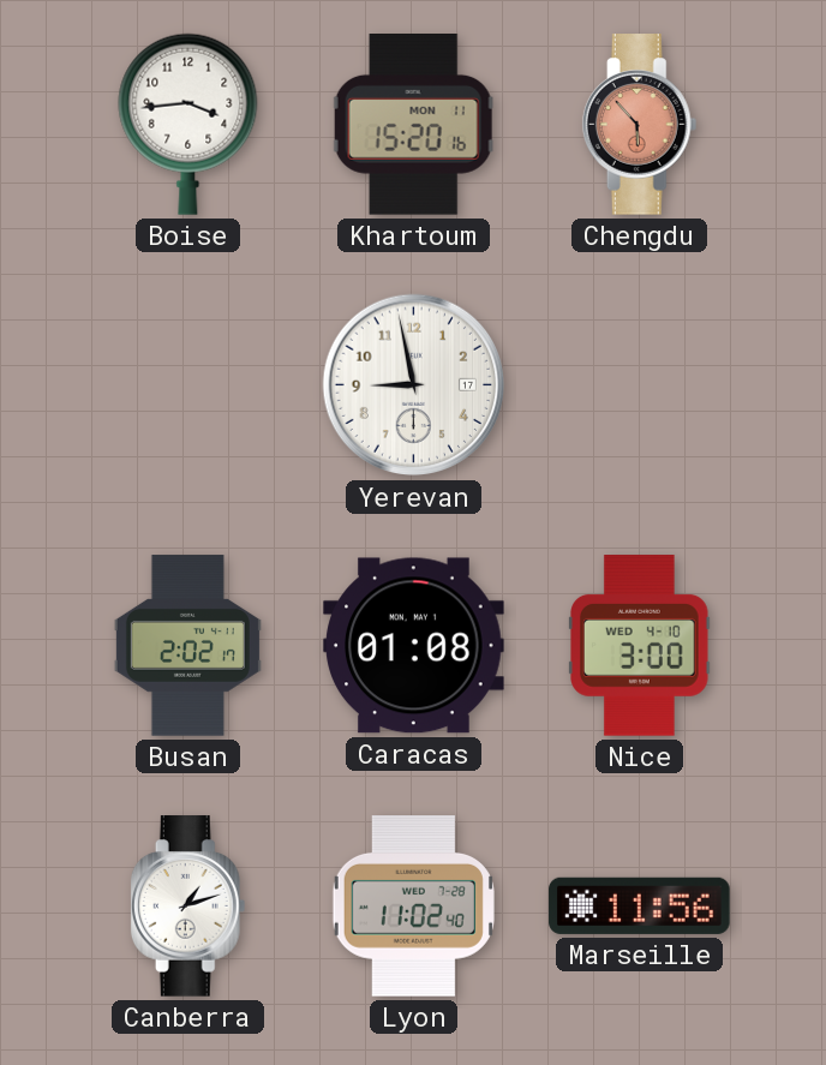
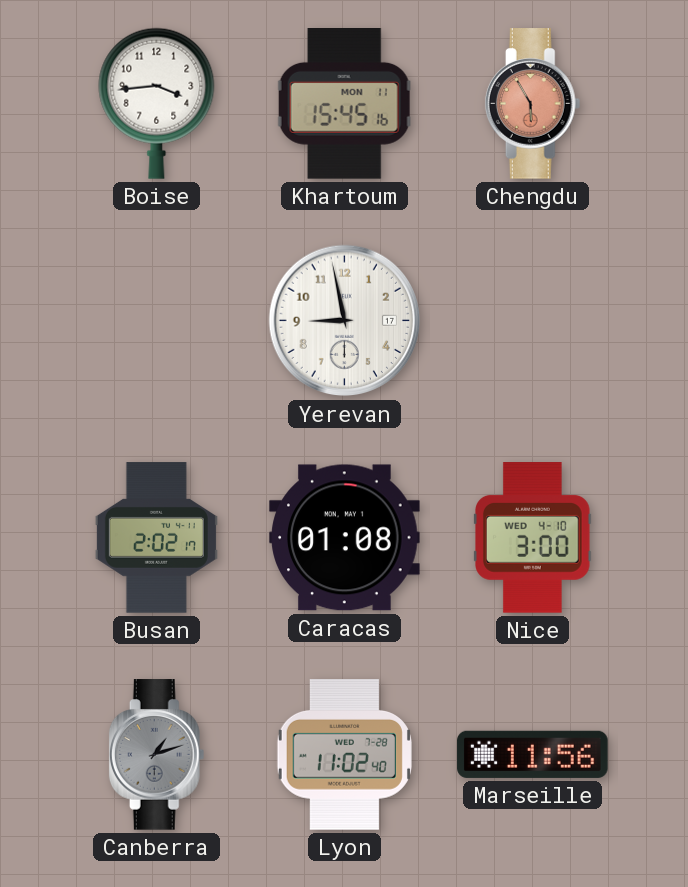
Khartoum: 15:20 -> 15:45 (344, 104)
Chengdu: 5:53 -> 5:55 (533, 104)
Canberra dial: white -> grey (157, 755)
